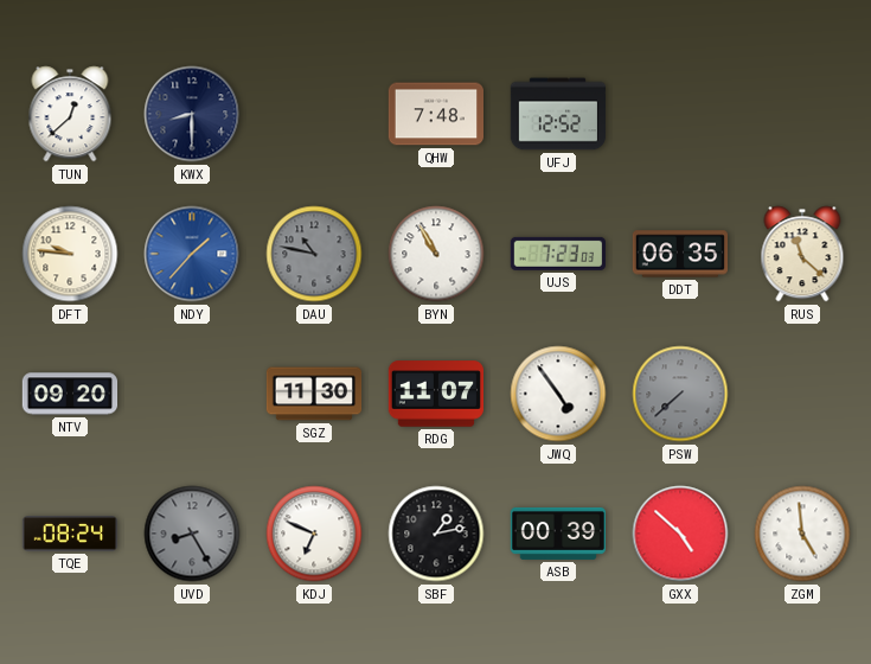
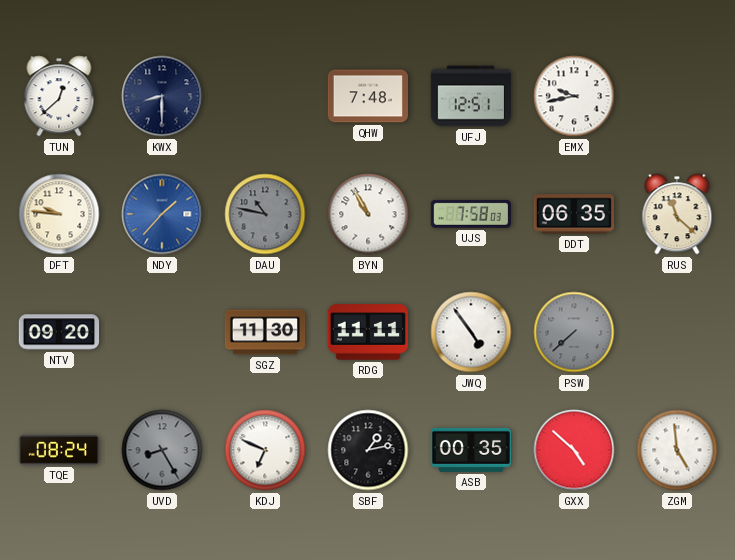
UFJ: 12:52 -> 12:51 (470, 96)
EMX: none -> 9:43 (574, 96)
UJS: 7:23 -> 7:58 (470, 214)
RDG: 11:07 -> 11:11 (367, 332)
ASB: 00:39 -> 00:35 (470, 450)
